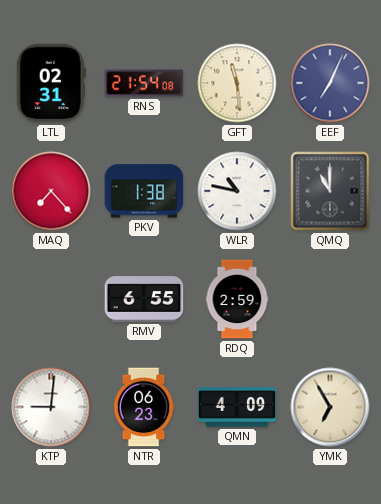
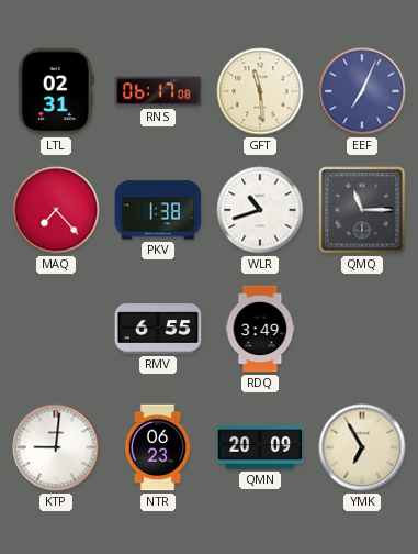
RNS: 21:54 -> 06:17 (158, 91)
WLR: 10:47 -> 10:42 (260, 210)
QMQ: 11:00 -> 11:15 (362, 210)
RDQ: 2:59 -> 3:49 (260, 329)
QMN: 4:09 -> 20:09 (260, 447)
